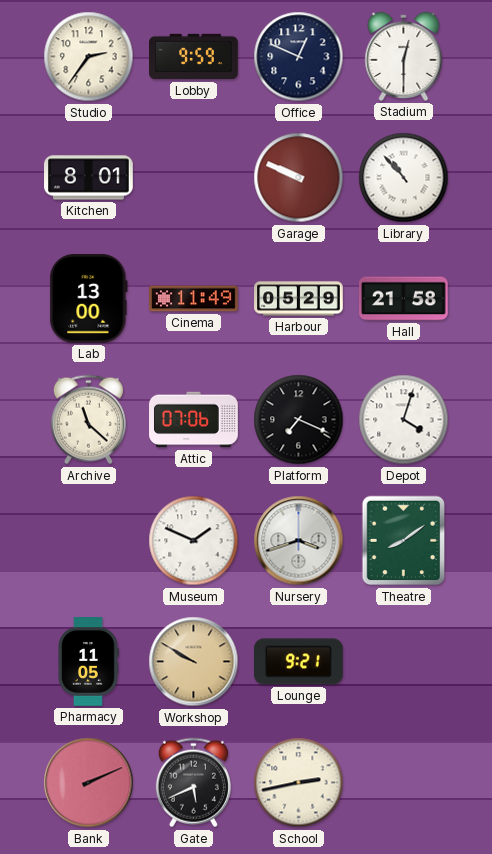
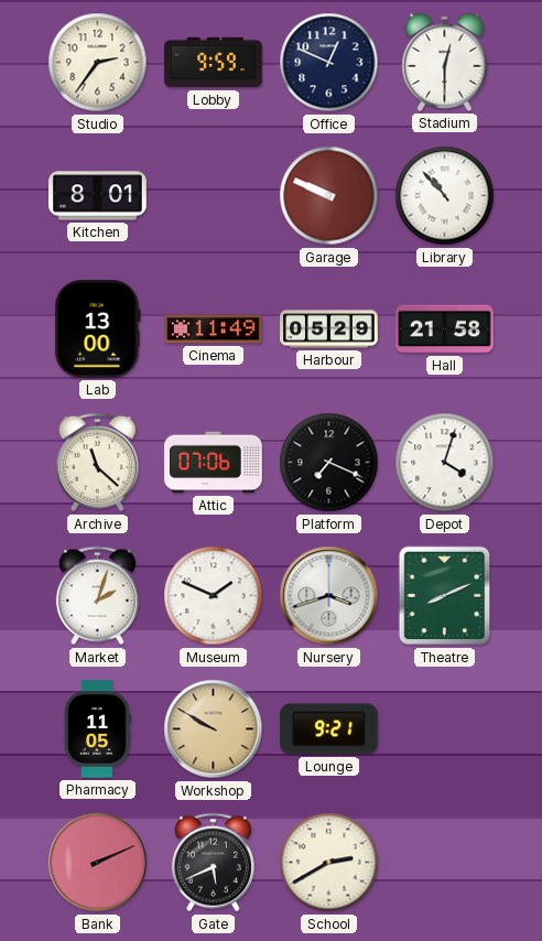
Market: none -> 2:03 (97, 596)
Theatre: 8:09 -> 8:11 (445, 596)
School: 2:43 -> 2:40 (329, 863)
